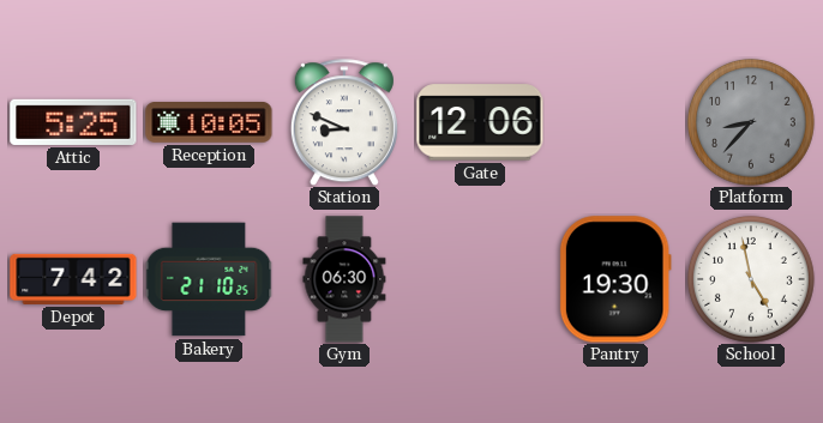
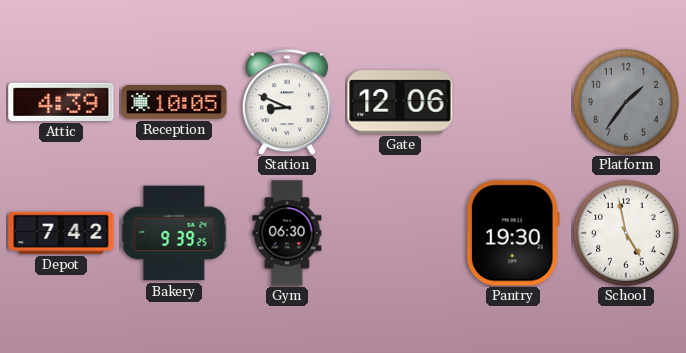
Attic: 5:25 -> 4:39 (61, 102)
Platform: 8:37 -> 1:36 (626, 102)
Bakery: 21:10 -> 9:39 (174, 233)
